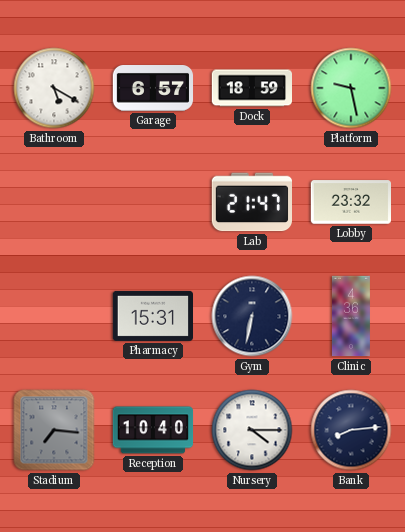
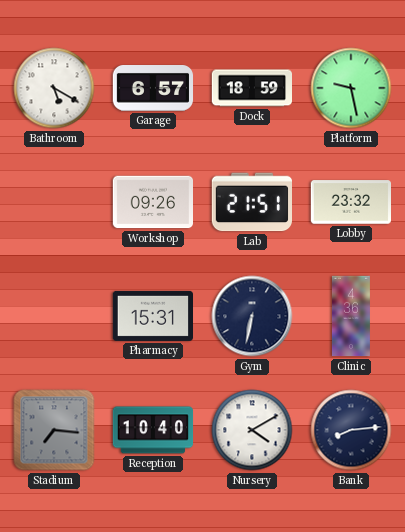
Workshop: none -> 09:26 (152, 202)
Lab: 21:47 -> 21:51 (251, 202)
Nursery: 4:15 -> 4:10 (252, 430)
